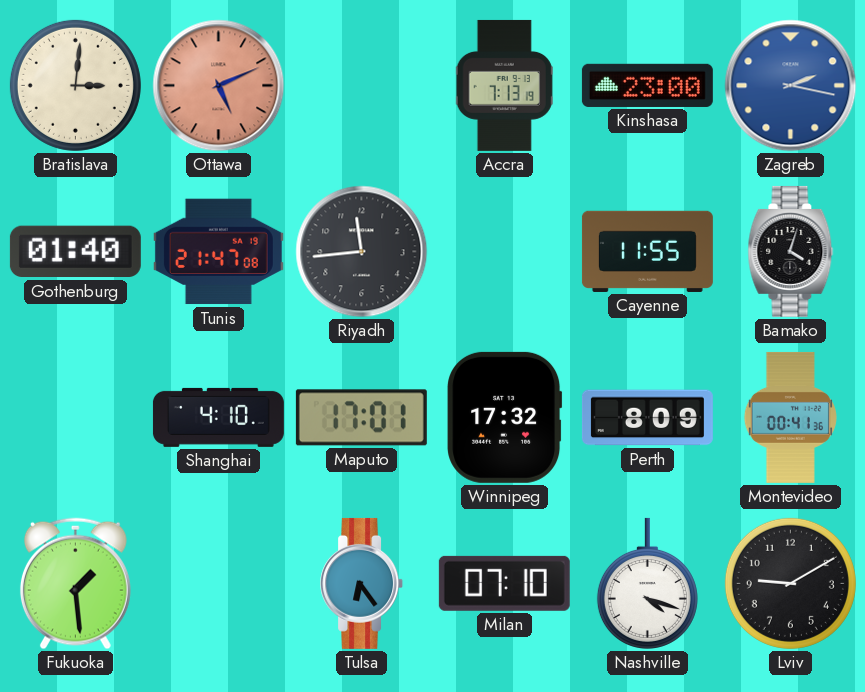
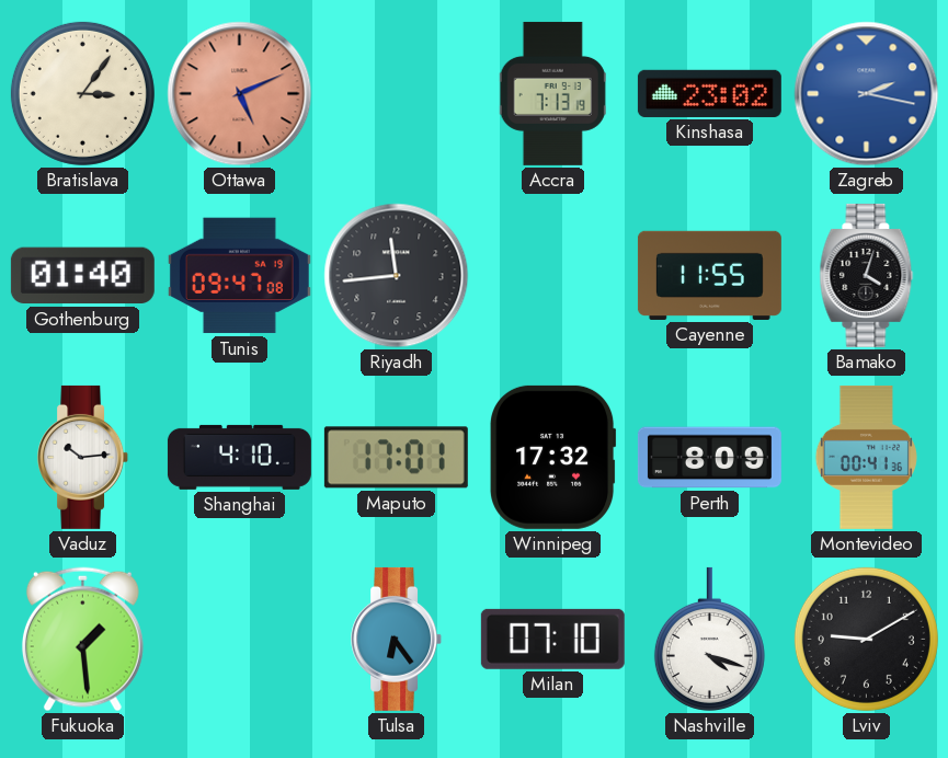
Bratislava: 3:01 -> 3:06 (82, 93)
Kinshasa: 23:00 -> 23:02 (709, 93)
Tunis: 21:47 -> 09:47 (239, 276)
Vaduz: none -> 10:14 (83, 457)
